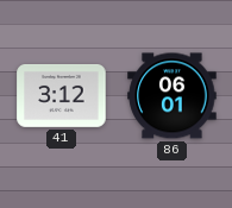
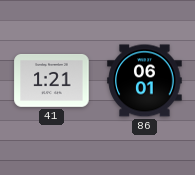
41: 3:12 -> 1:21 (52, 81)
